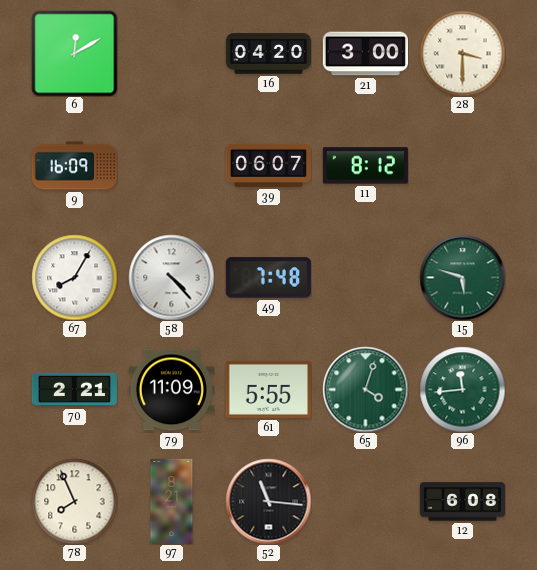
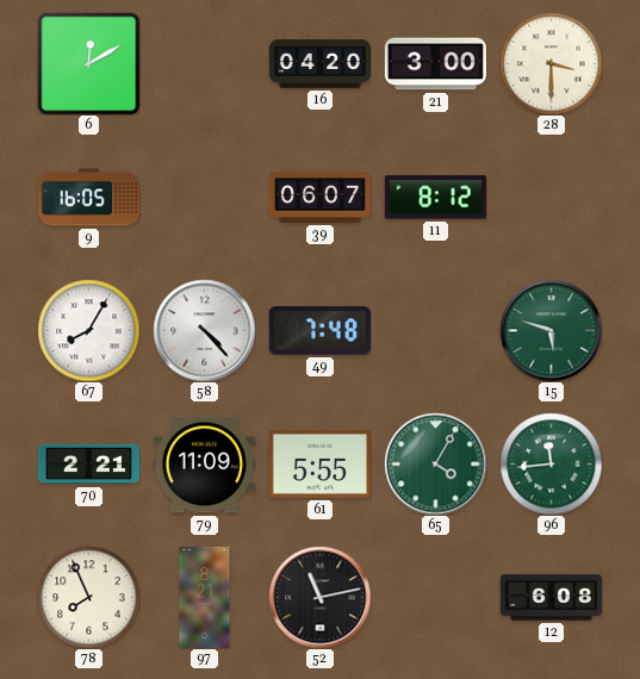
9: 16:09 -> 16:05 (88, 198)
65: 4:03 -> 4:05 (435, 463)
52: 11:16 -> 11:13 (319, 597)
